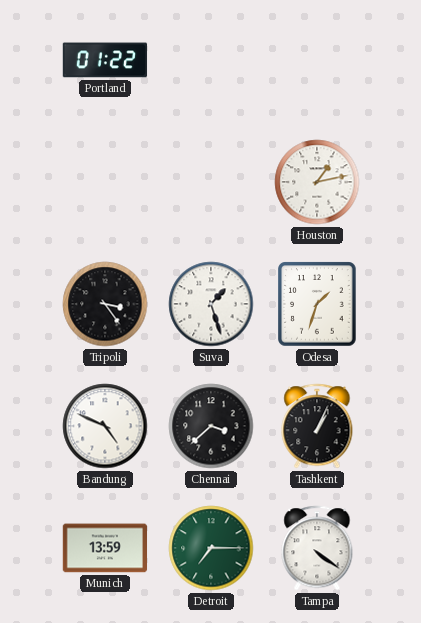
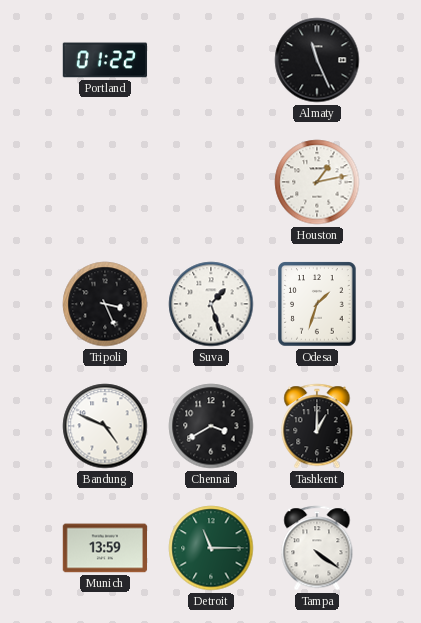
Almaty: none -> 11:26 (317, 60)
Tripoli: 3:24 -> 3:26 (105, 304)
Chennai: 3:38 -> 3:40 (211, 426)
Tashkent: 1:04 -> 1:00 (317, 426)
Detroit: 7:15 -> 11:15 (211, 548)
